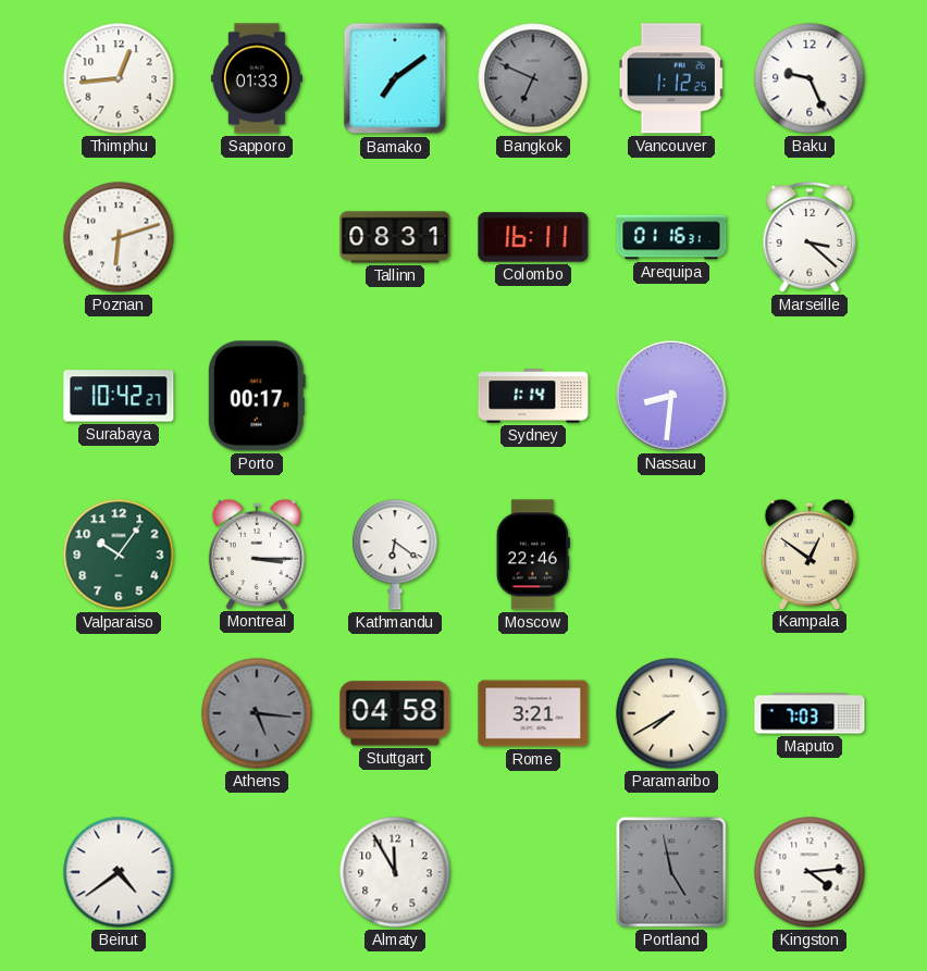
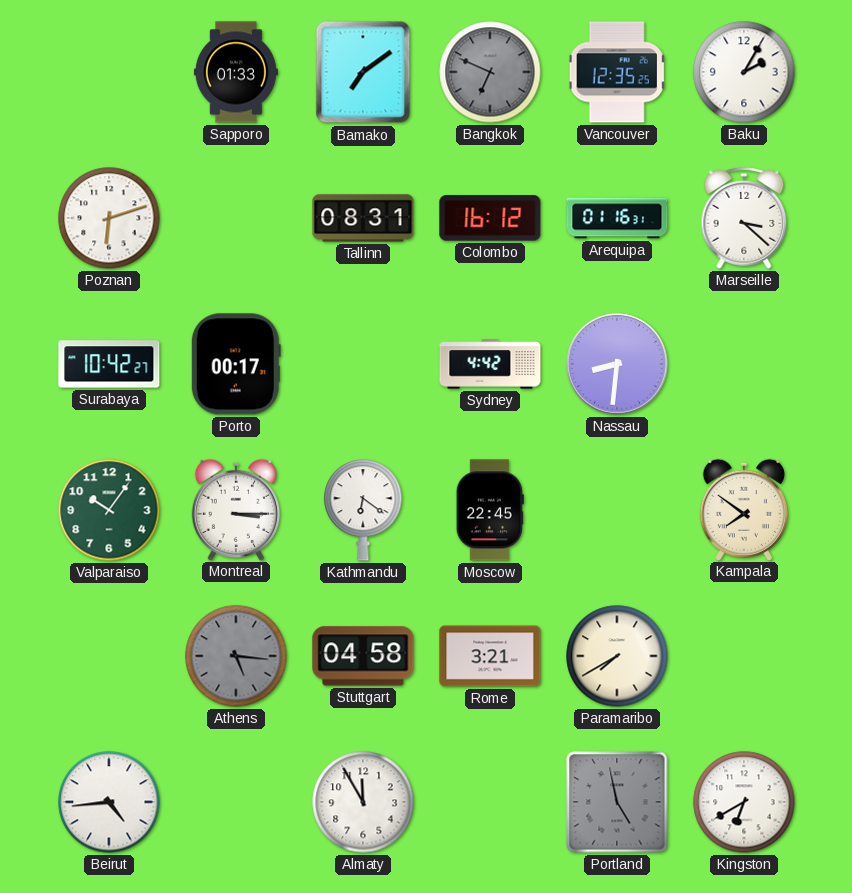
Thimphu: 12:44 -> none (119, 78)
Vancouver: 1:12 -> 12:35 (617, 72)
Baku: 9:26 -> 2:05 (744, 72)
Colombo: 16:11 -> 16:12 (490, 218)
Sydney: 1:14 -> 4:42 (490, 364)
Moscow: 22:46 -> 22:45 (490, 510)
Kampala: 12:51 -> 7:51 (743, 509)
Maputo: 7:03 -> none (809, 713)
Beirut: 4:39 -> 4:44 (109, 802)
Kingston: 4:14 -> 6:40 (744, 802)
